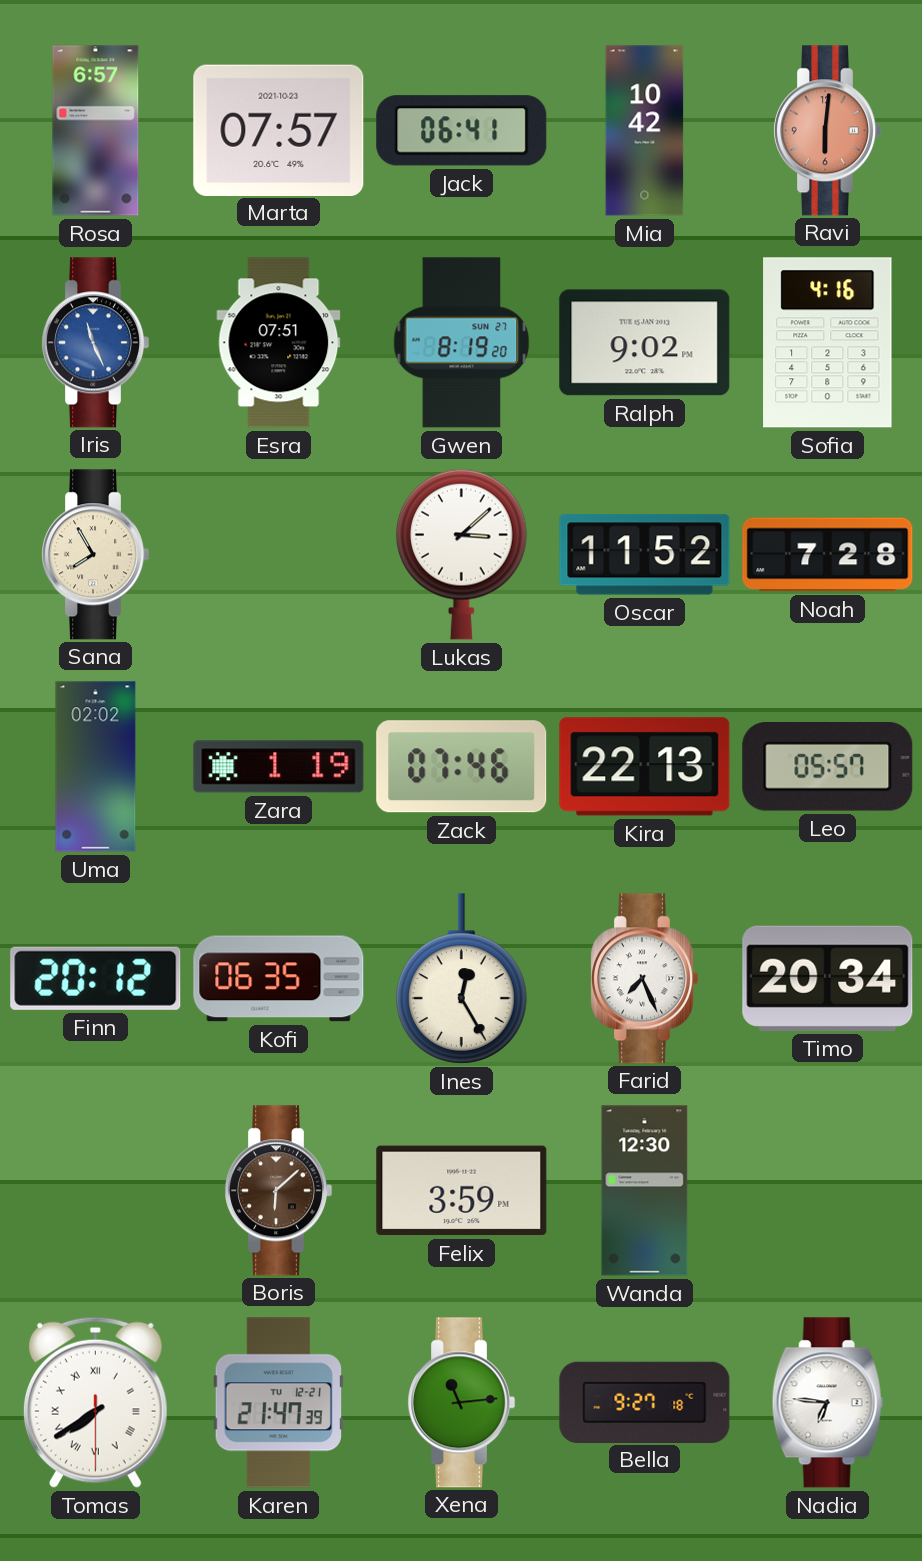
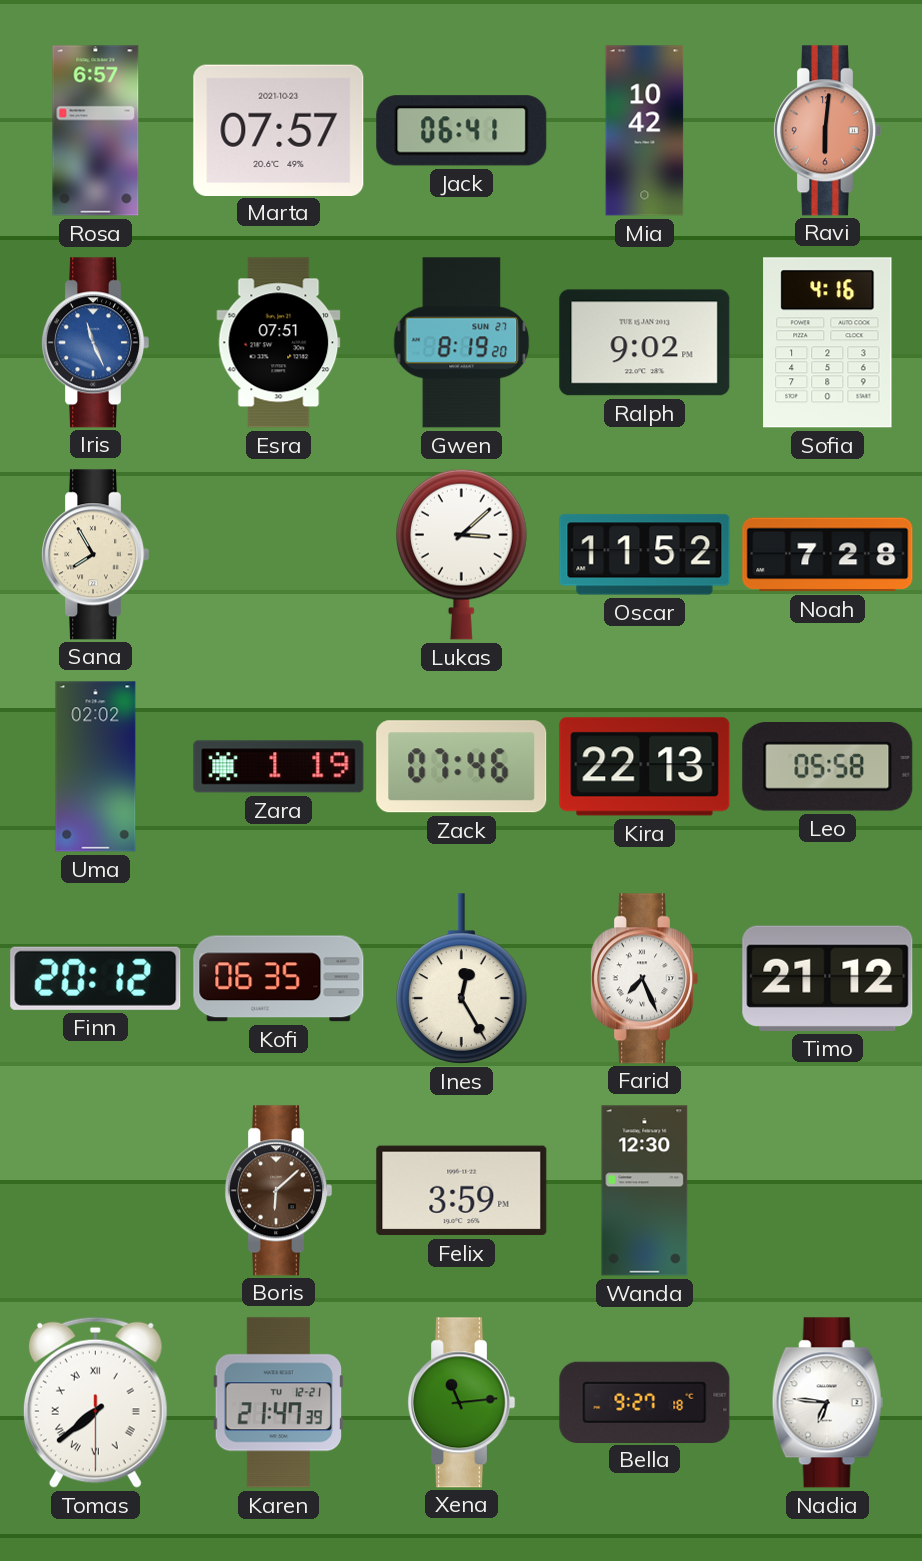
Leo: 05:57 -> 05:58 (828, 767)
Timo: 20:34 -> 21:12 (828, 978)
Tomas: 7:39 -> 7:38 (95, 1402)
